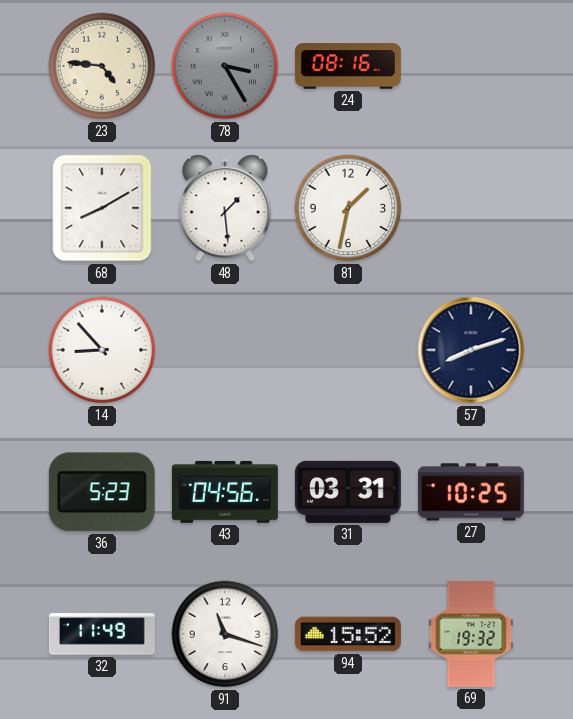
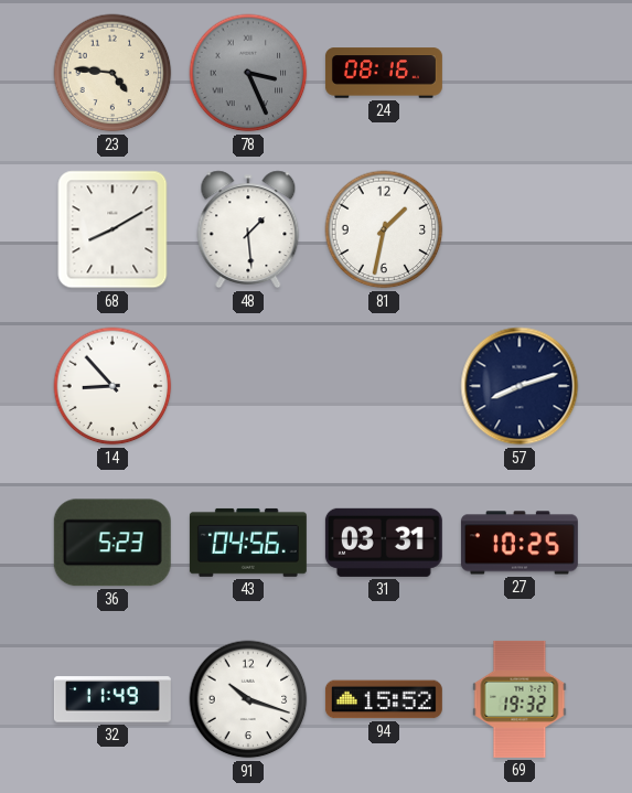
78: 3:25 -> 3:26 (248, 73)
91: 11:18 -> 10:18 (248, 699)
